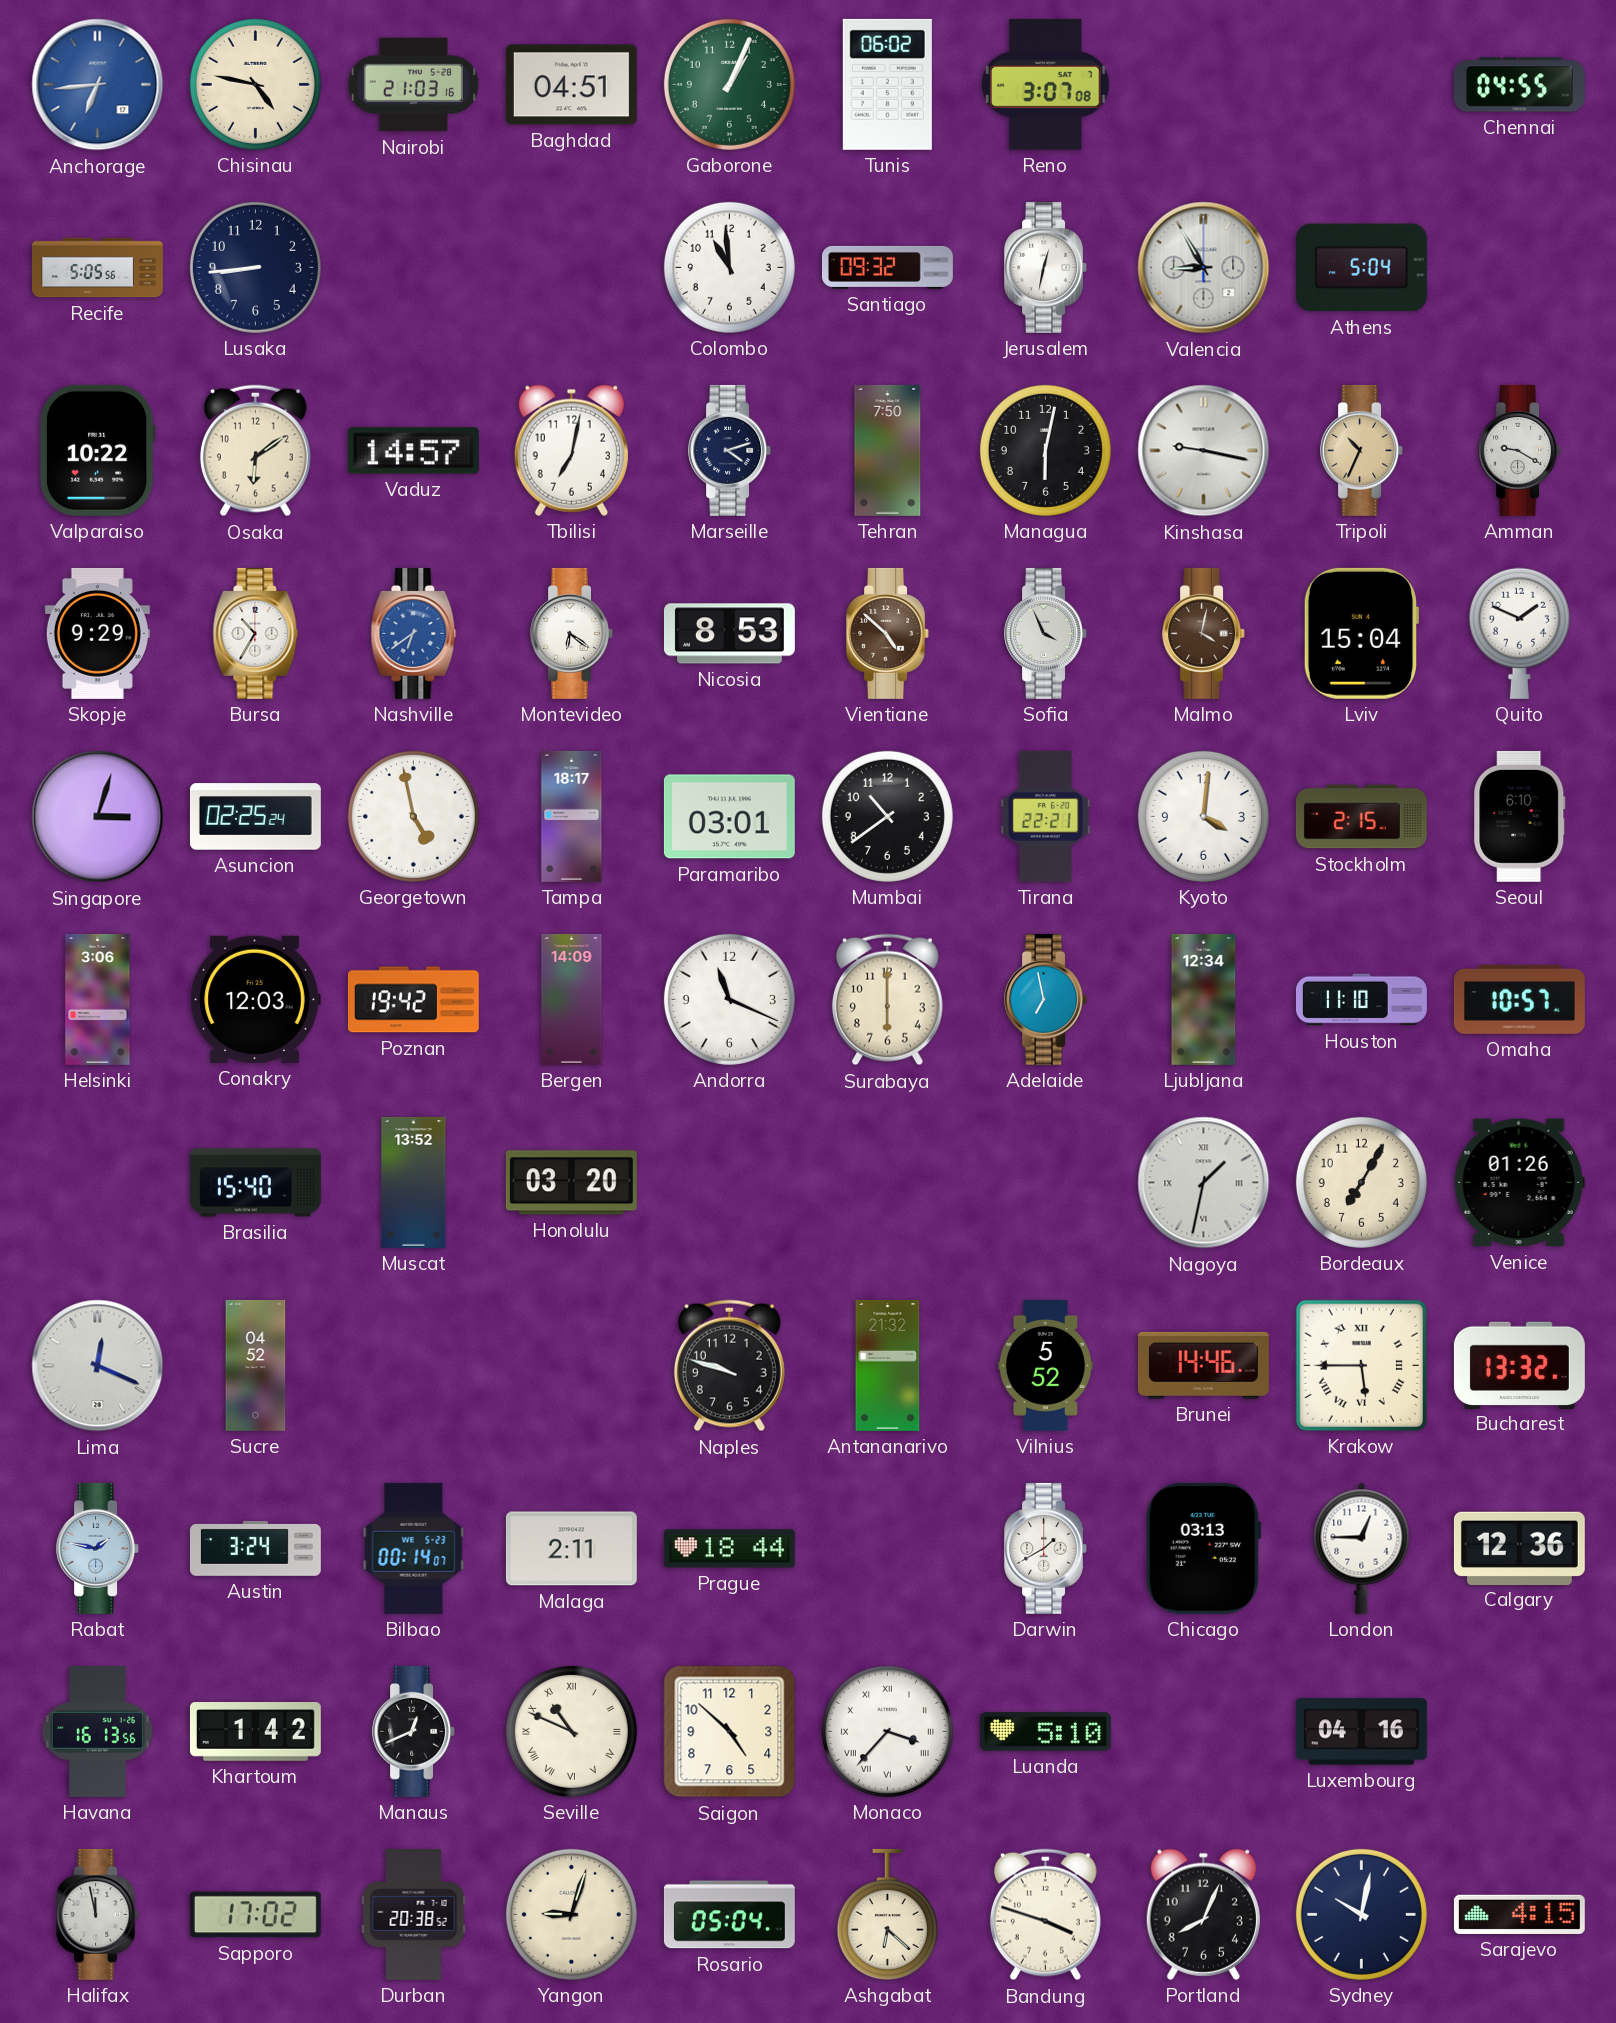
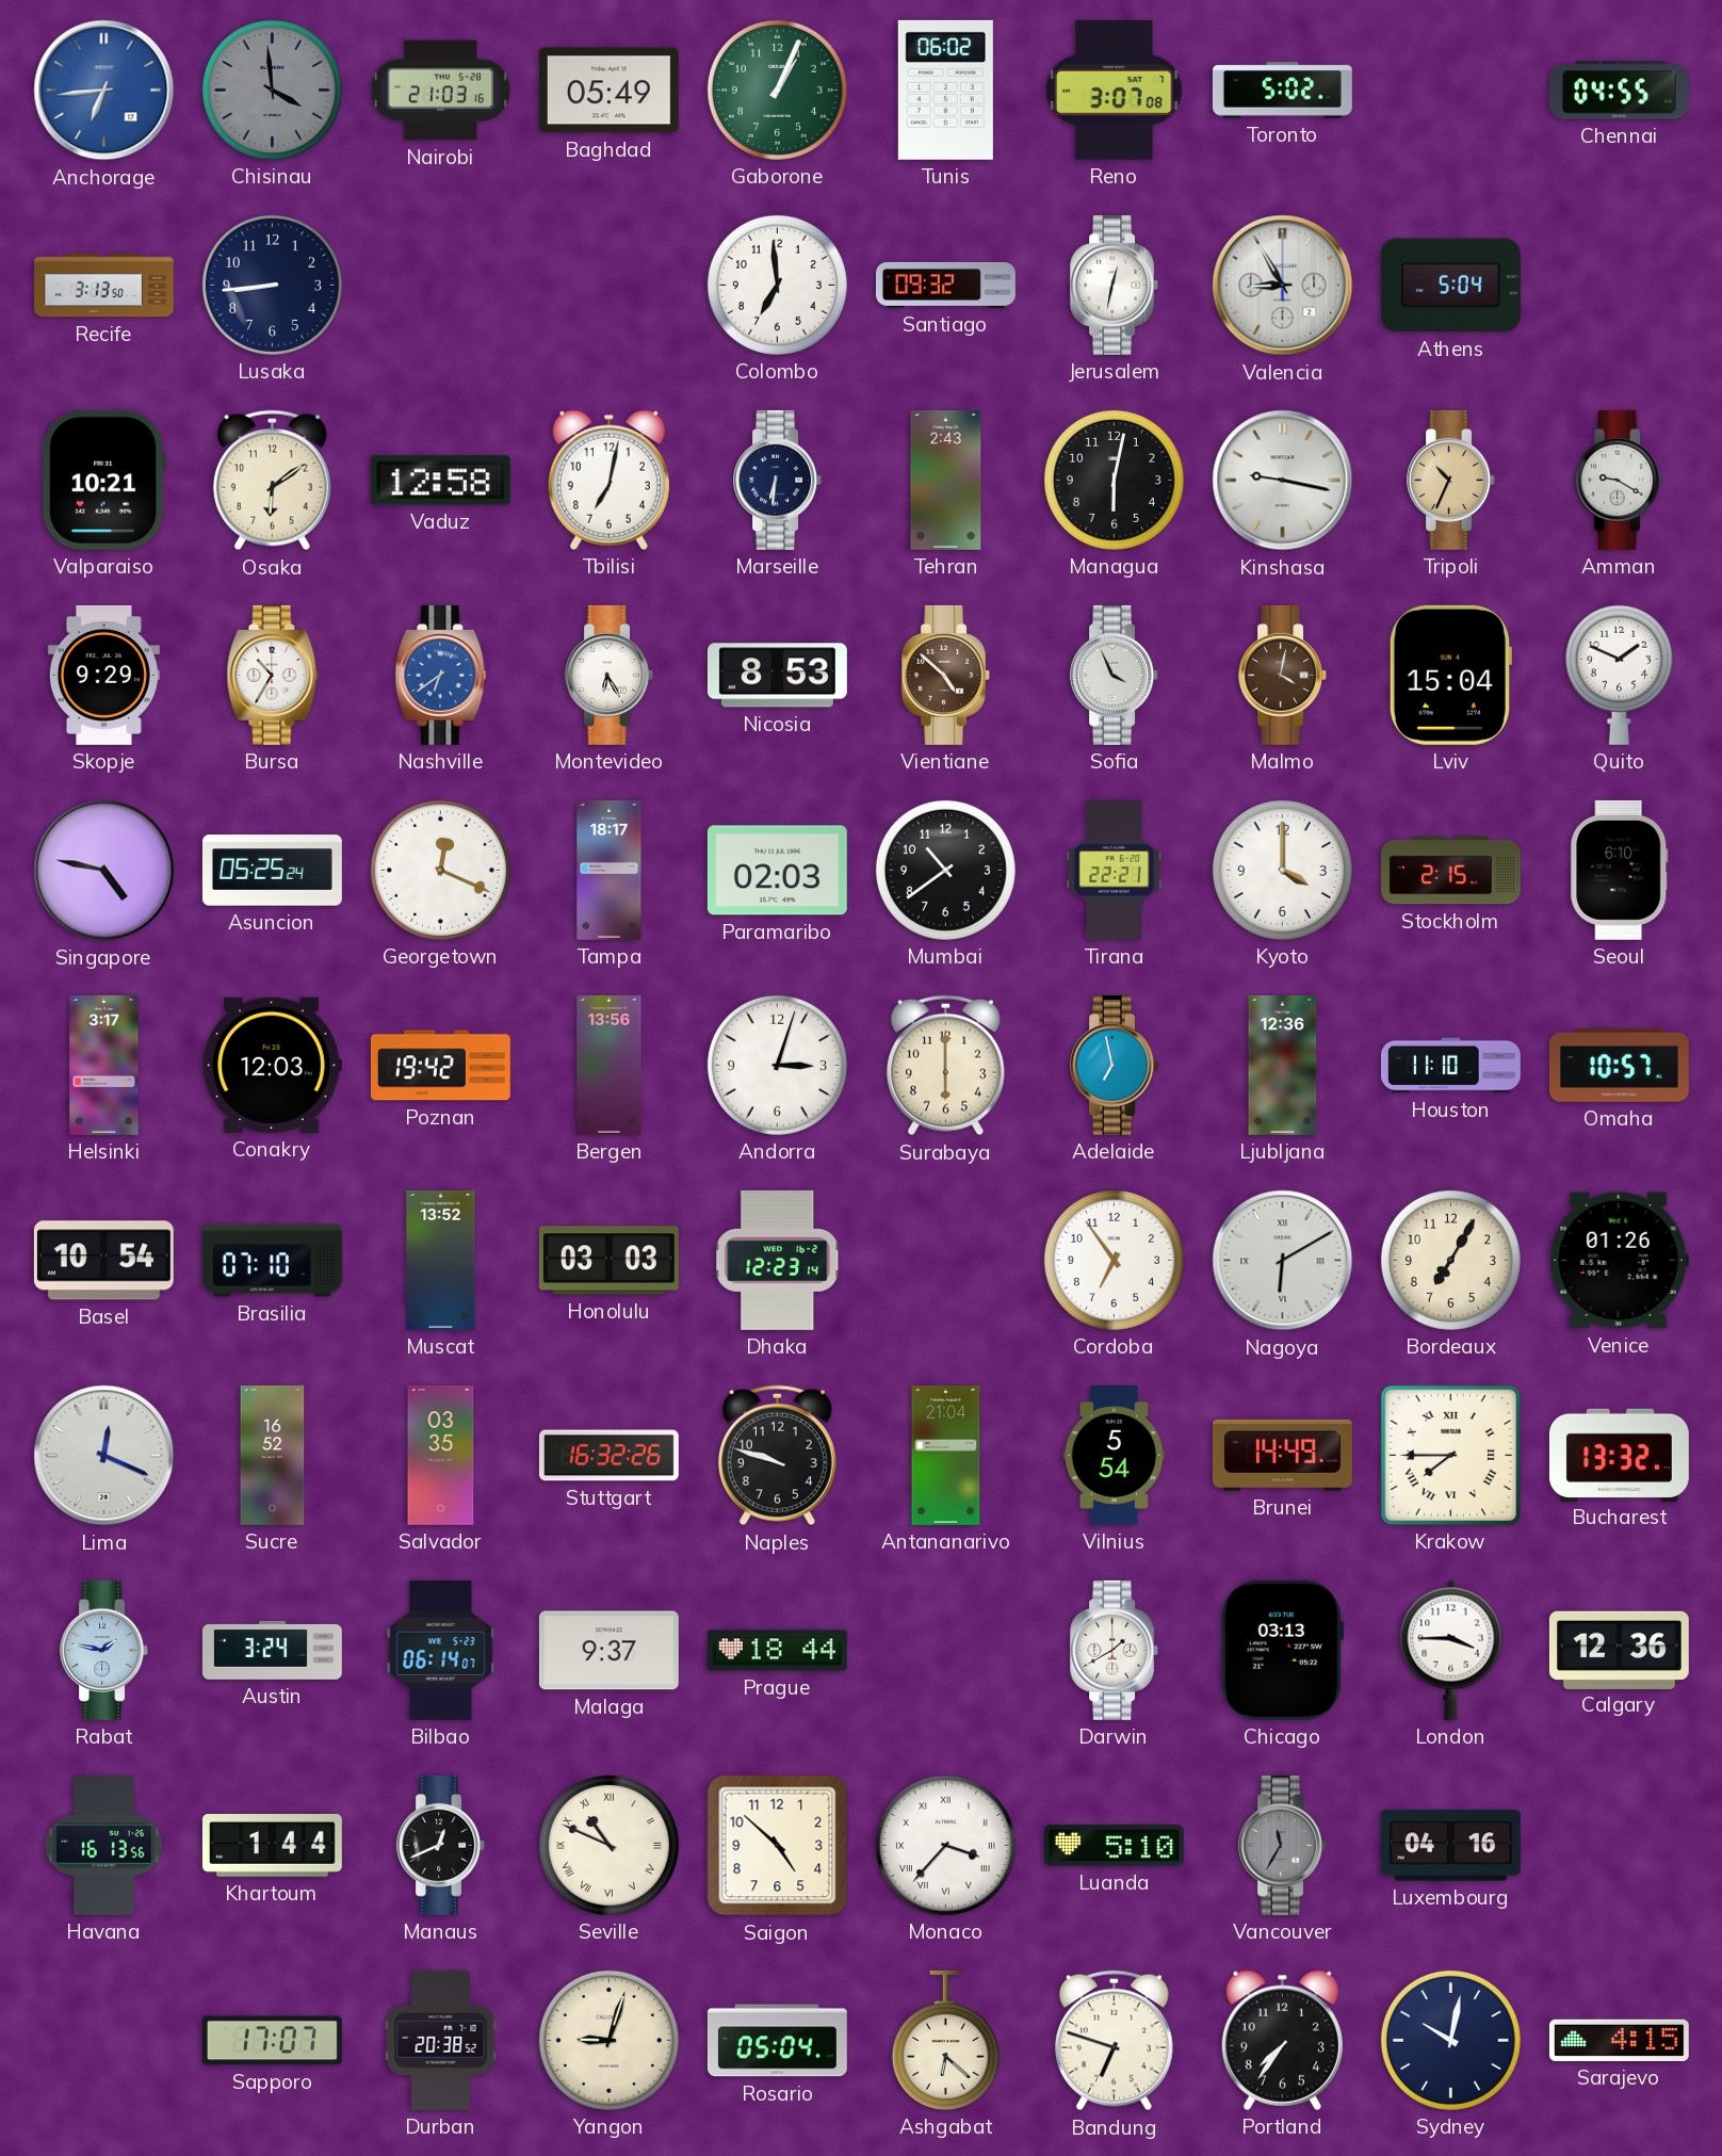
Chisinau: 4:47 -> 3:59 (272, 90)
Chisinau dial: cream -> grey (272, 90)
Baghdad: 04:51 -> 05:49 (608, 91)
Toronto: none -> 5:02 (1282, 91)
Recife: 5:05 -> 3:13 (104, 286)
Colombo: 10:59 -> 6:59 (777, 285)
Valparaiso: 10:22 -> 10:21 (103, 480)
Vaduz: 14:57 -> 12:58 (440, 481)
Marseille: 4:12 -> 6:31 (778, 480)
Tehran: 7:50 -> 2:43 (946, 480)
Montevideo: 6:21 -> 6:25 (610, 675)
Singapore: 3:03 -> 4:47 (104, 871)
Asuncion: 02:25 -> 05:25 (272, 871)
Georgetown: 4:58 -> 12:19 (440, 870)
Paramaribo: 03:01 -> 02:03 (777, 871)
Kyoto: 4:01 -> 4:00 (1282, 870)
Helsinki: 3:06 -> 3:17 (104, 1065)
Bergen: 14:09 -> 13:56 (610, 1065)
Andorra: 11:19 -> 3:03 (777, 1065)
Ljubljana: 12:34 -> 12:36 (1283, 1065)
Basel: none -> 10:54 (103, 1261)
Brasilia: 15:40 -> 07:10 (272, 1261)
Honolulu: 03:20 -> 03:03 (608, 1261)
Dhaka: none -> 12:23 (778, 1260)
Cordoba: none -> 6:54 (1114, 1260)
Nagoya: 1:32 -> 6:10 (1283, 1261)
Sucre: 04:52 -> 16:52 (273, 1455)
Salvador: none -> 03:35 (441, 1455)
Stuttgart: none -> 16:32 (608, 1456)
Antananarivo: 21:32 -> 21:04 (946, 1455)
Vilnius: 5:52 -> 5:54 (1114, 1455)
Brunei: 14:46 -> 14:49 (1282, 1455)
Krakow: 5:45 -> 7:45 (1450, 1455)
Bilbao: 00:14 -> 06:14 (441, 1650)
Malaga: 2:11 -> 9:37 (608, 1651)
London: 12:45 -> 3:45 (1451, 1650)
Khartoum: 1:42 -> 1:44 (272, 1846)
Vancouver: none -> 11:35 (1283, 1845)
Halifax: 11:58 -> none (98, 1914)
Sapporo: 17:02 -> 17:07 (272, 2041)
Bandung: 3:48 -> 6:48 (1114, 2041)
Portland: 8:04 -> 7:36 (1282, 2040)
